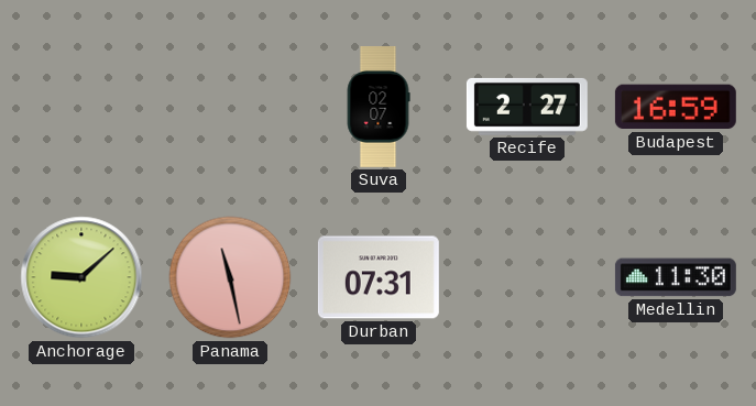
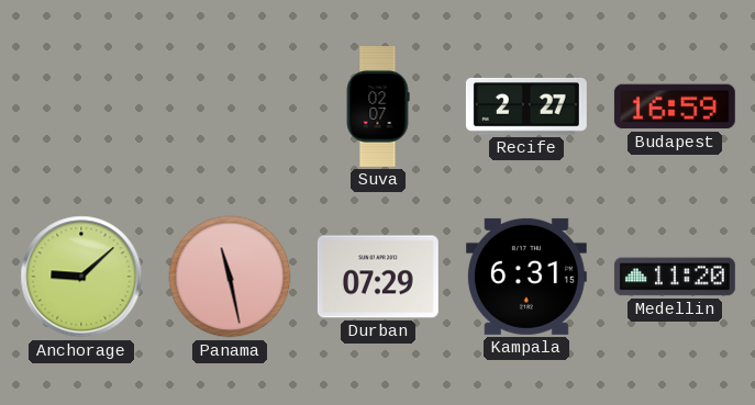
Durban: 07:31 -> 07:29 (378, 277)
Kampala: none -> 6:31 (526, 277)
Medellin: 11:30 -> 11:20 (675, 277)
